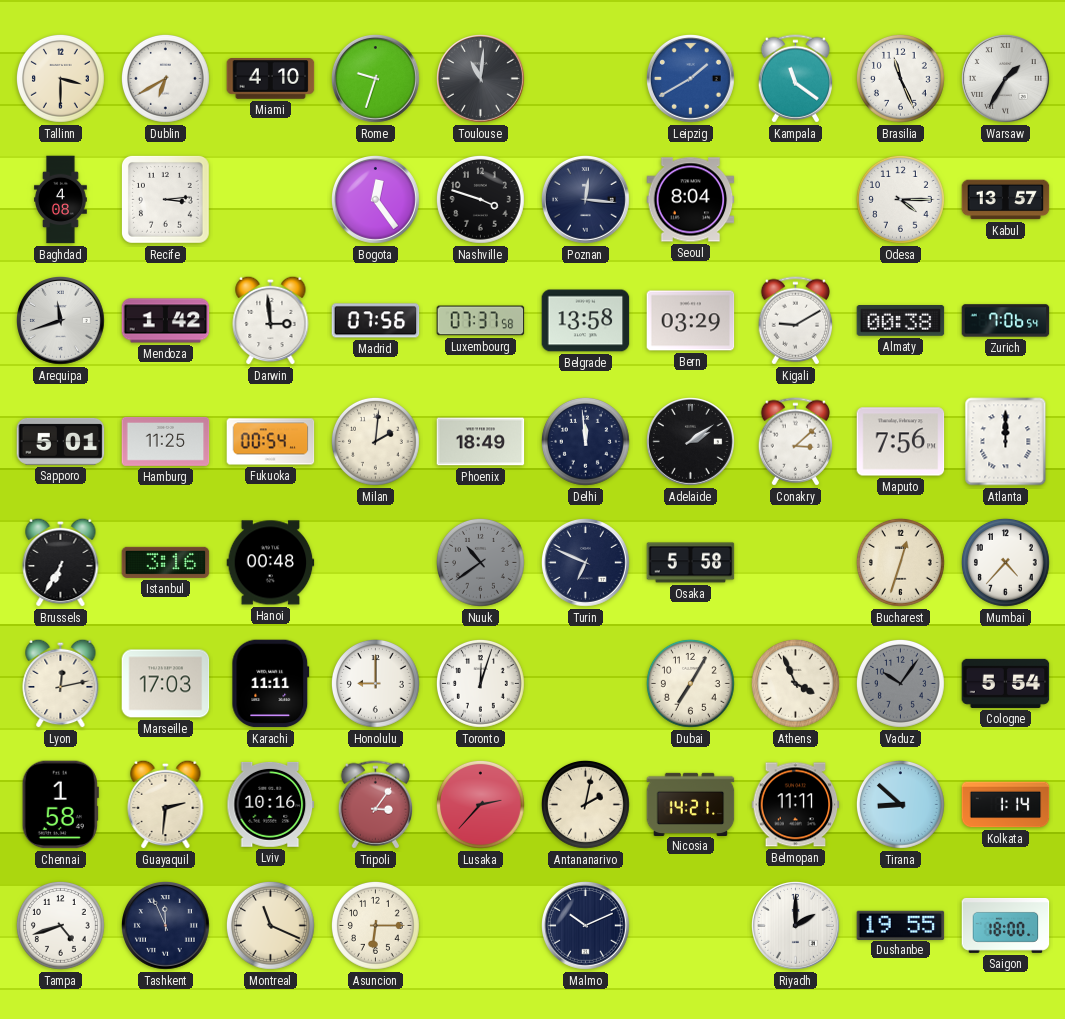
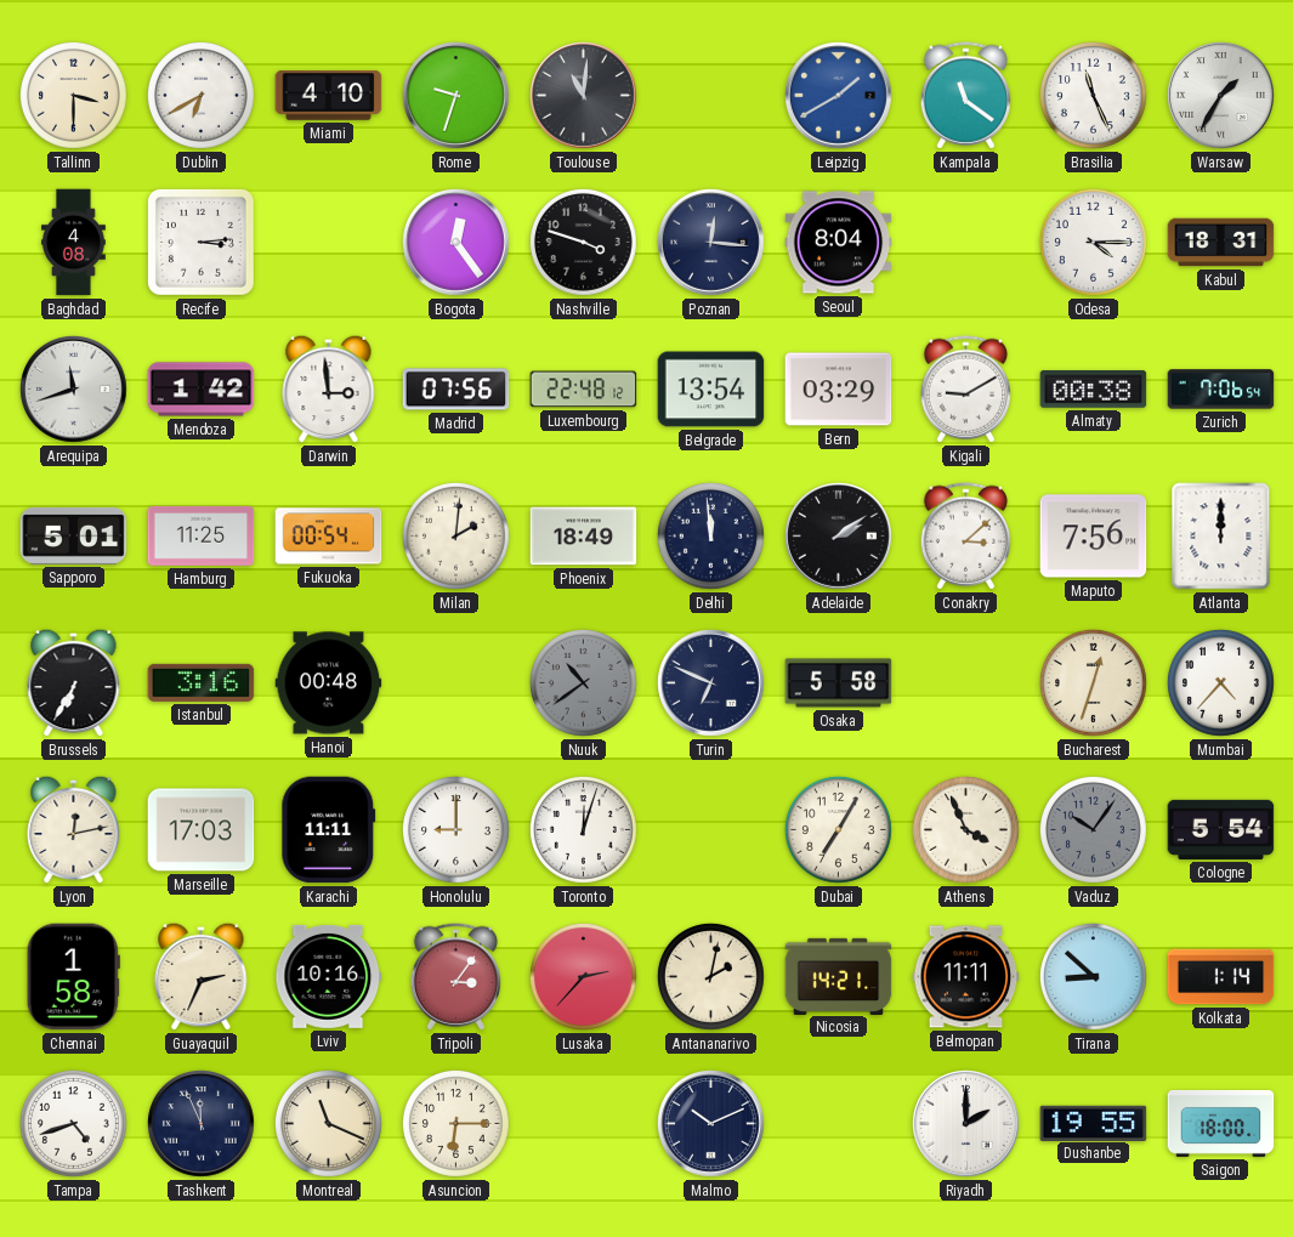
Kabul: 13:57 -> 18:31 (1221, 243)
Luxembourg: 07:37 -> 22:48 (584, 390)
Belgrade: 13:58 -> 13:54 (711, 390)
Guayaquil: 2:31 -> 2:34 (202, 976)
